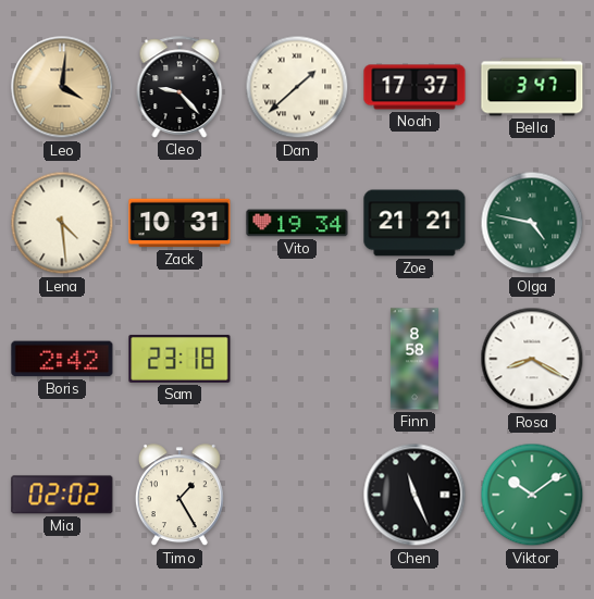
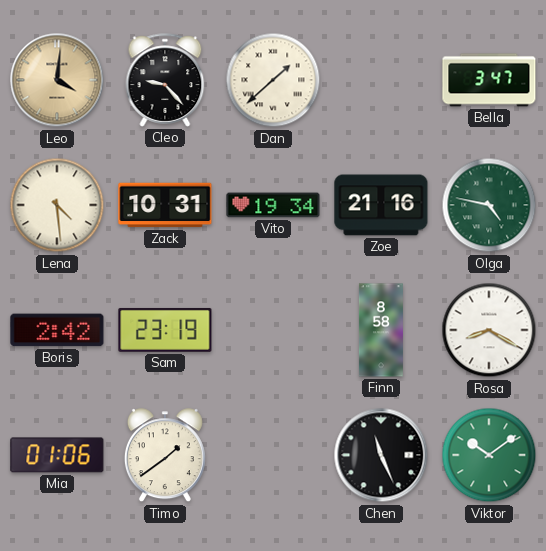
Noah: 17:37 -> none (414, 87)
Zoe: 21:21 -> 21:16 (381, 205)
Sam: 23:18 -> 23:19 (165, 330)
Mia: 02:02 -> 01:06 (57, 455)
Timo: 1:25 -> 1:39 (165, 456)
